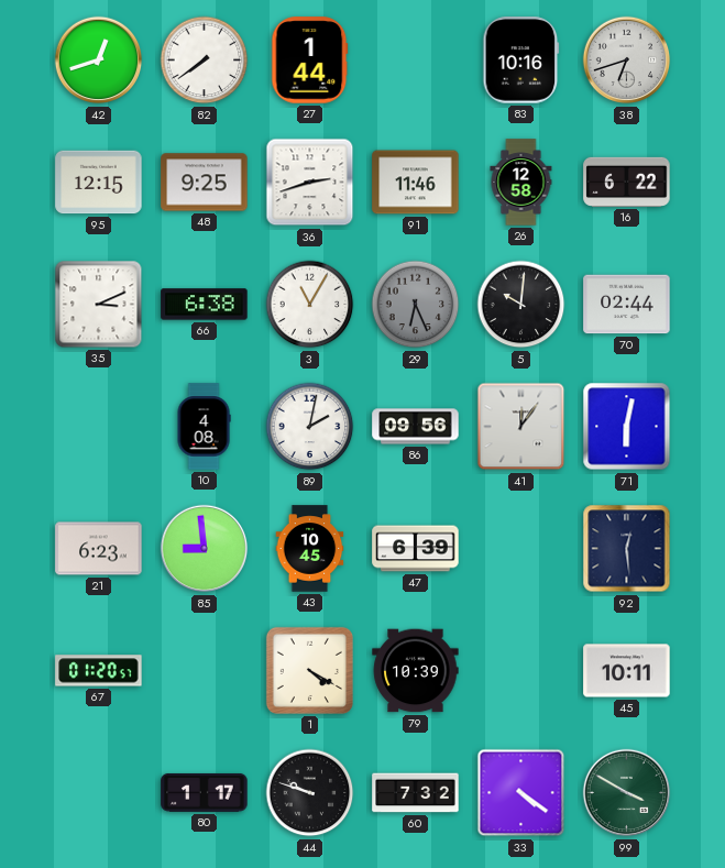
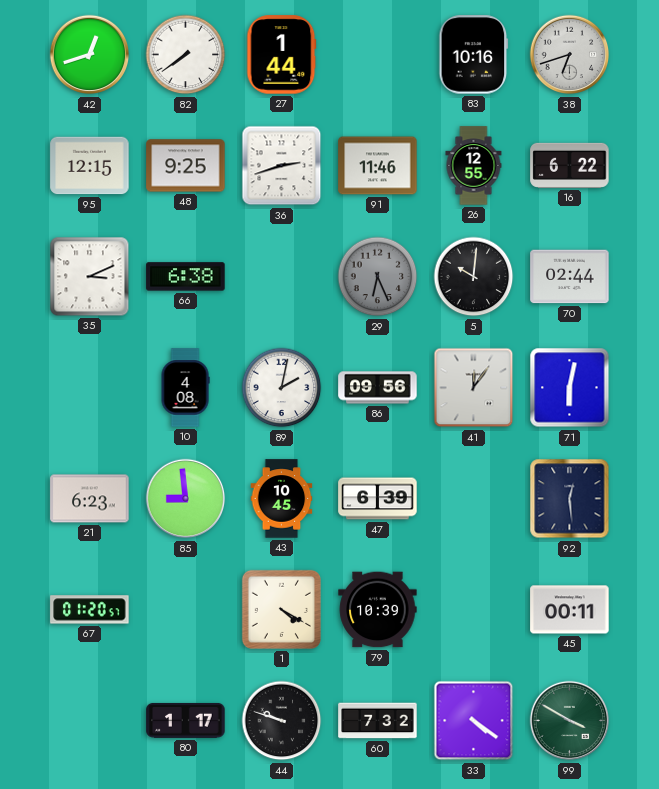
26: 12:58 -> 12:55 (474, 166)
3: 11:05 -> none (310, 305)
45: 10:11 -> 00:11 (570, 610)
